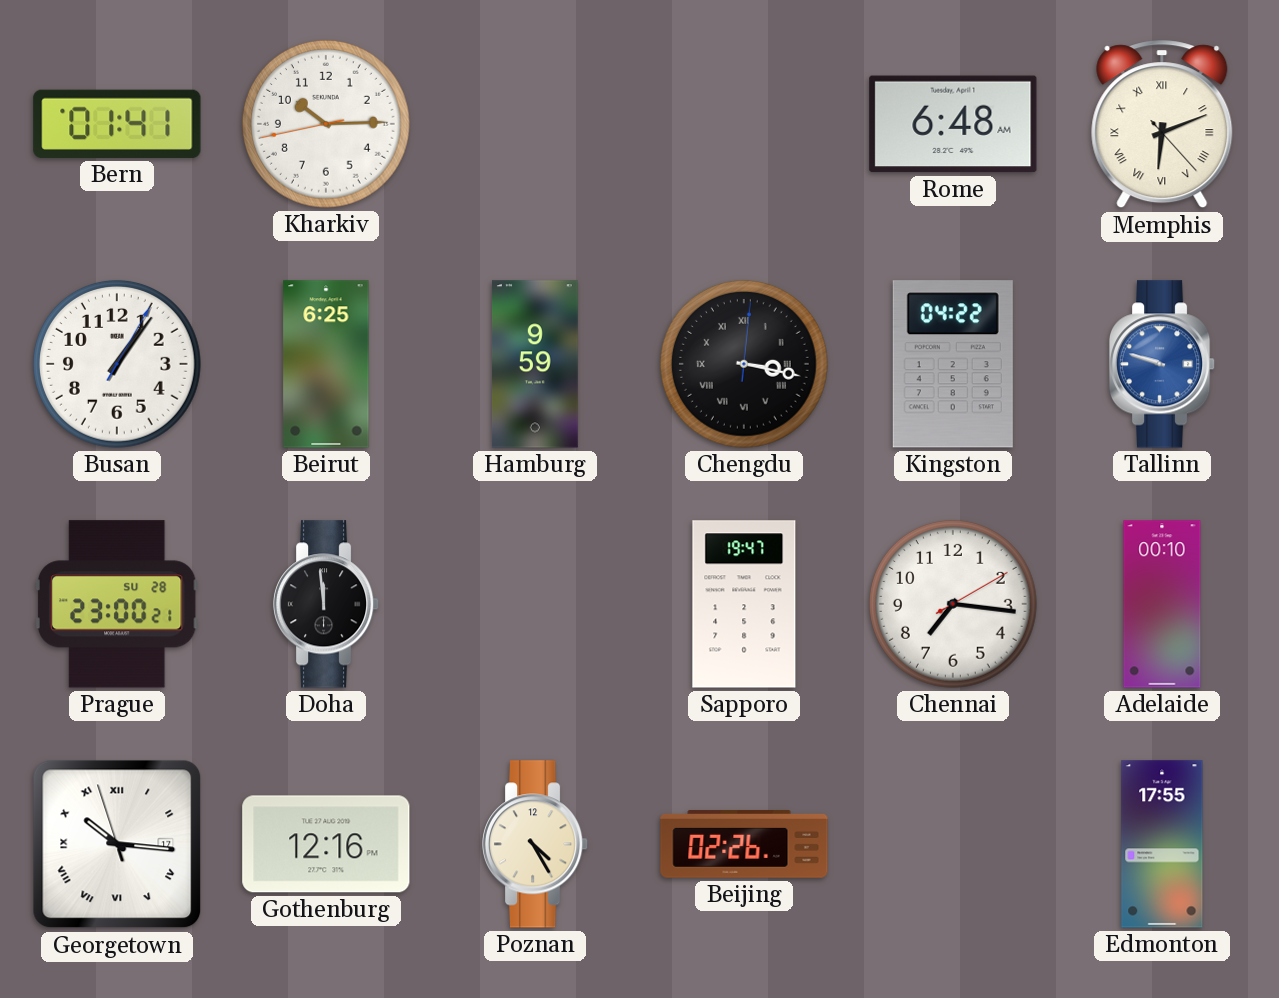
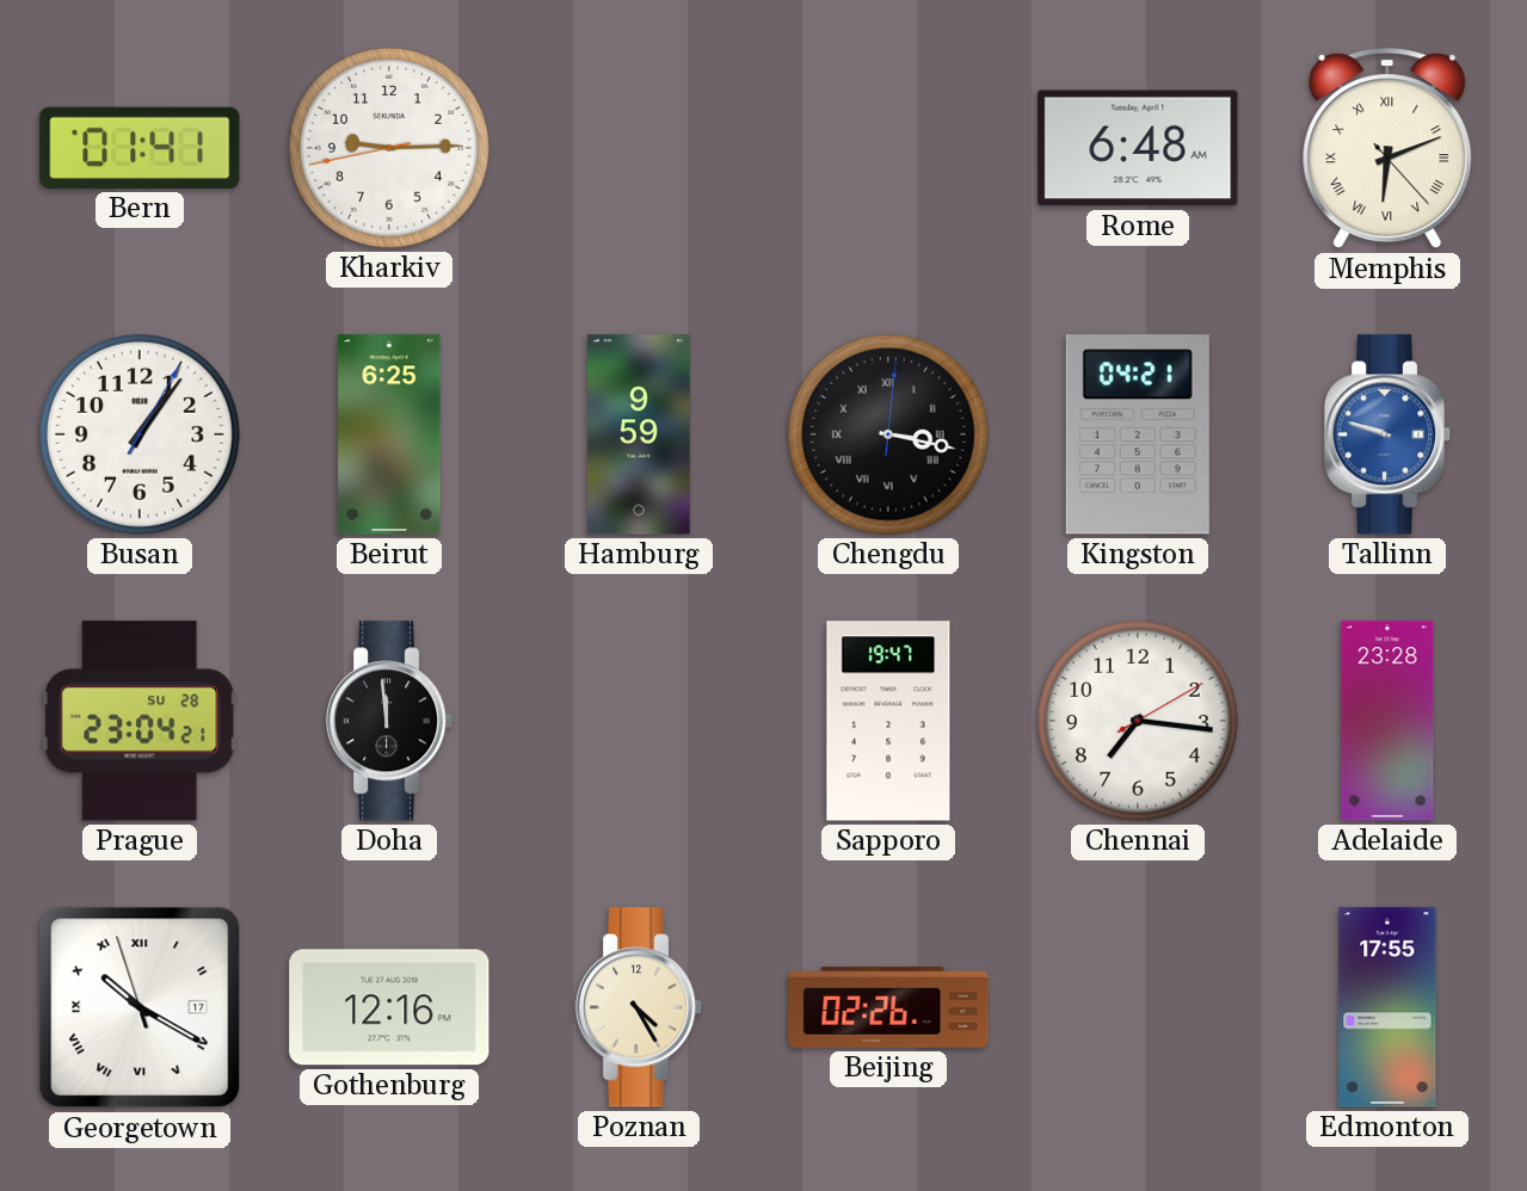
Kharkiv: 10:14 -> 9:14 (389, 148)
Kingston: 04:22 -> 04:21 (1138, 434)
Prague: 23:00 -> 23:04 (140, 721)
Adelaide: 00:10 -> 23:28 (1387, 721)
Georgetown: 10:15 -> 10:19 (140, 1007)
